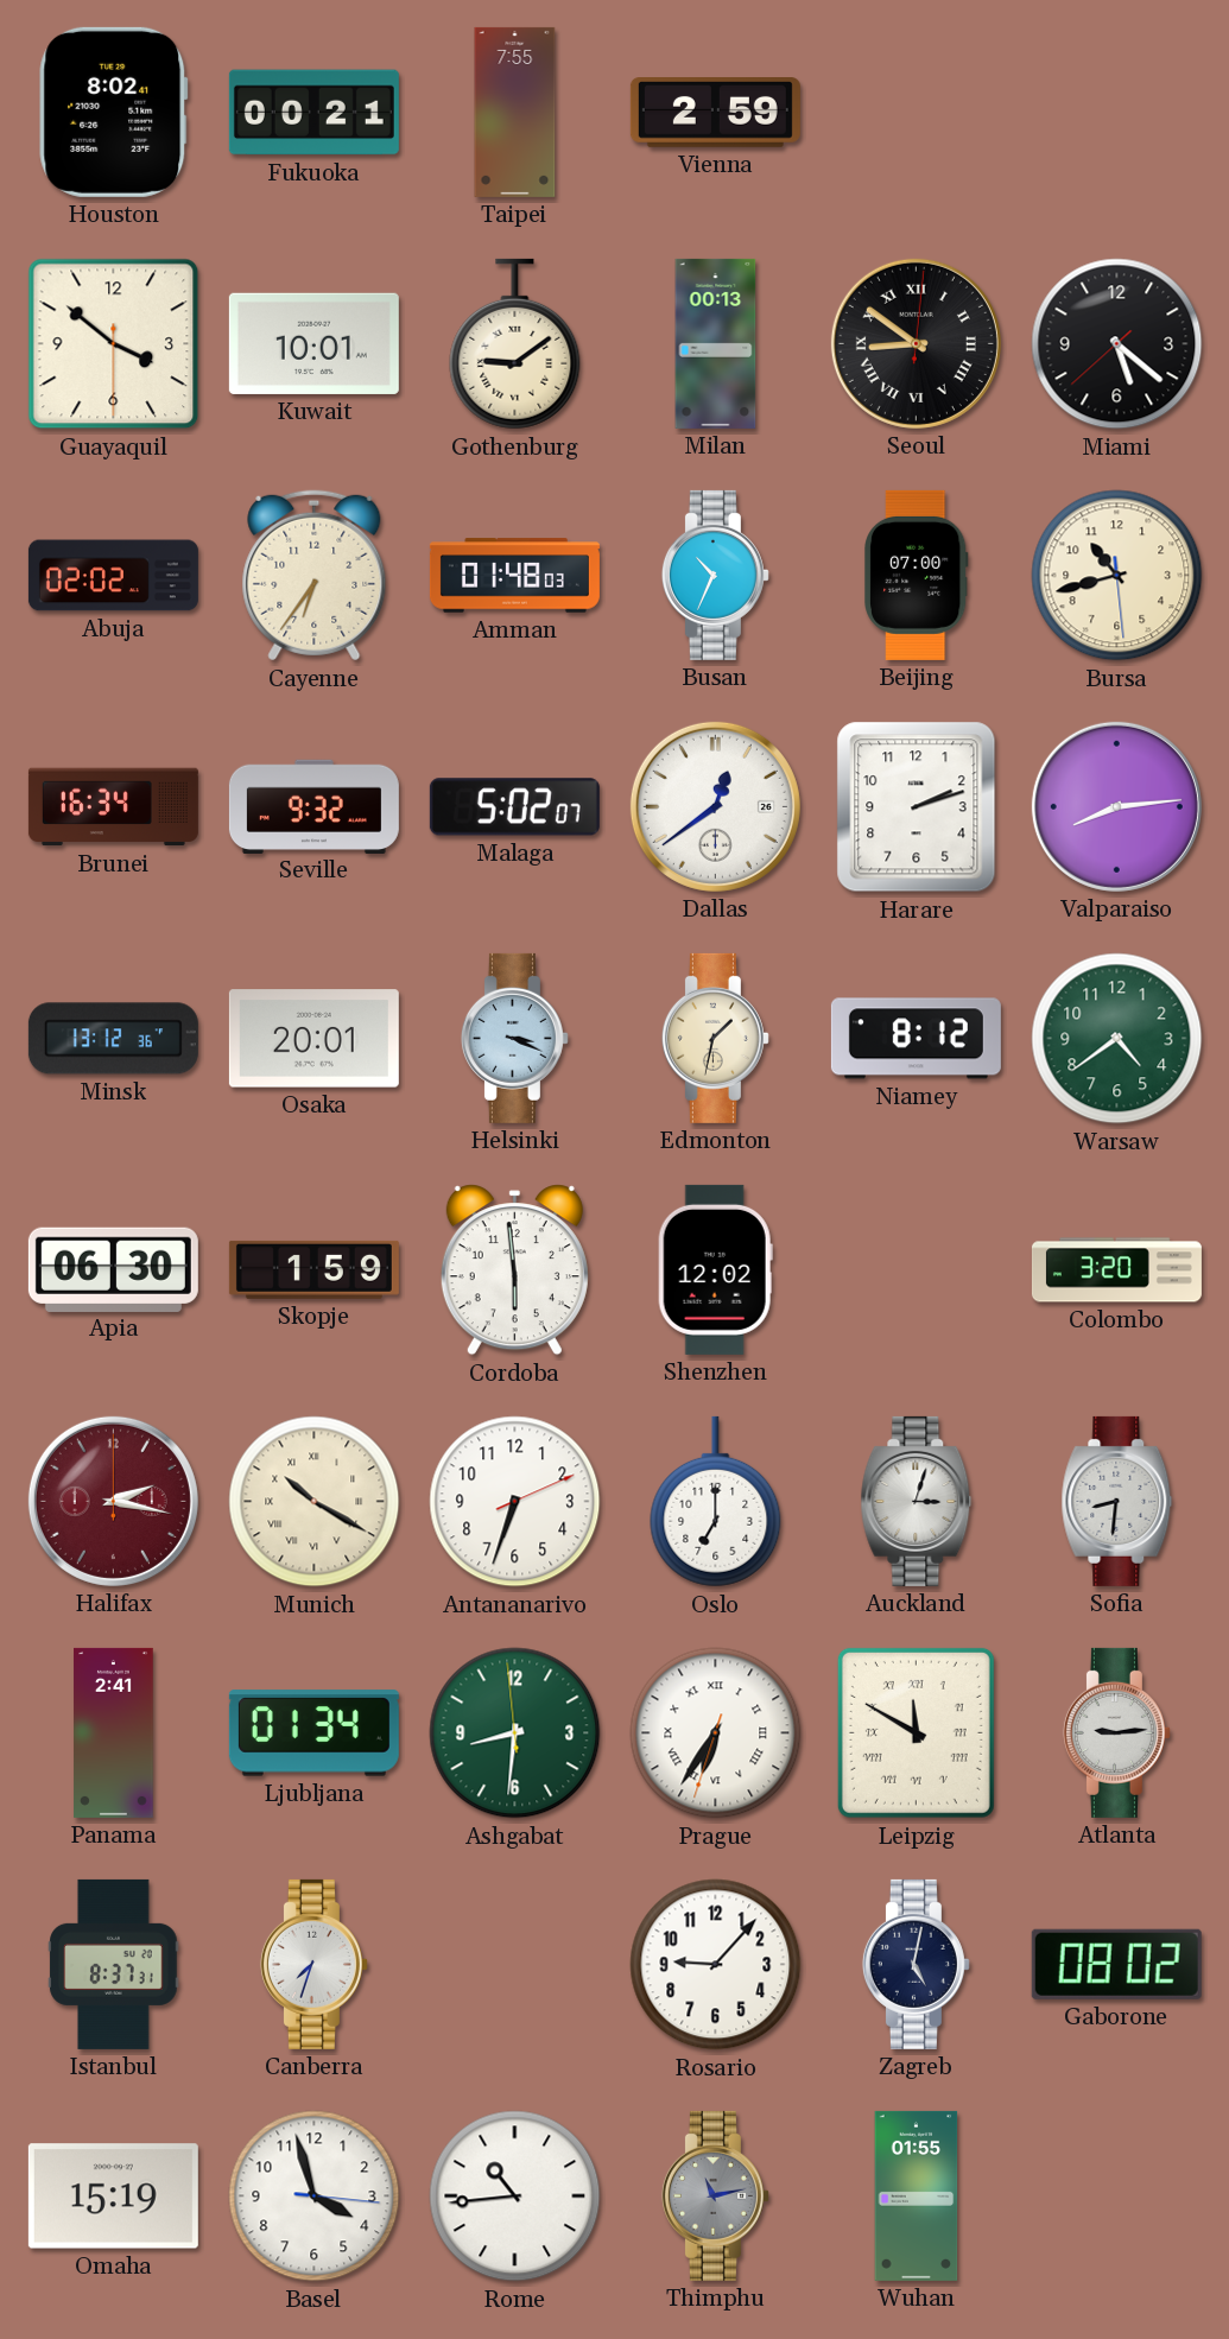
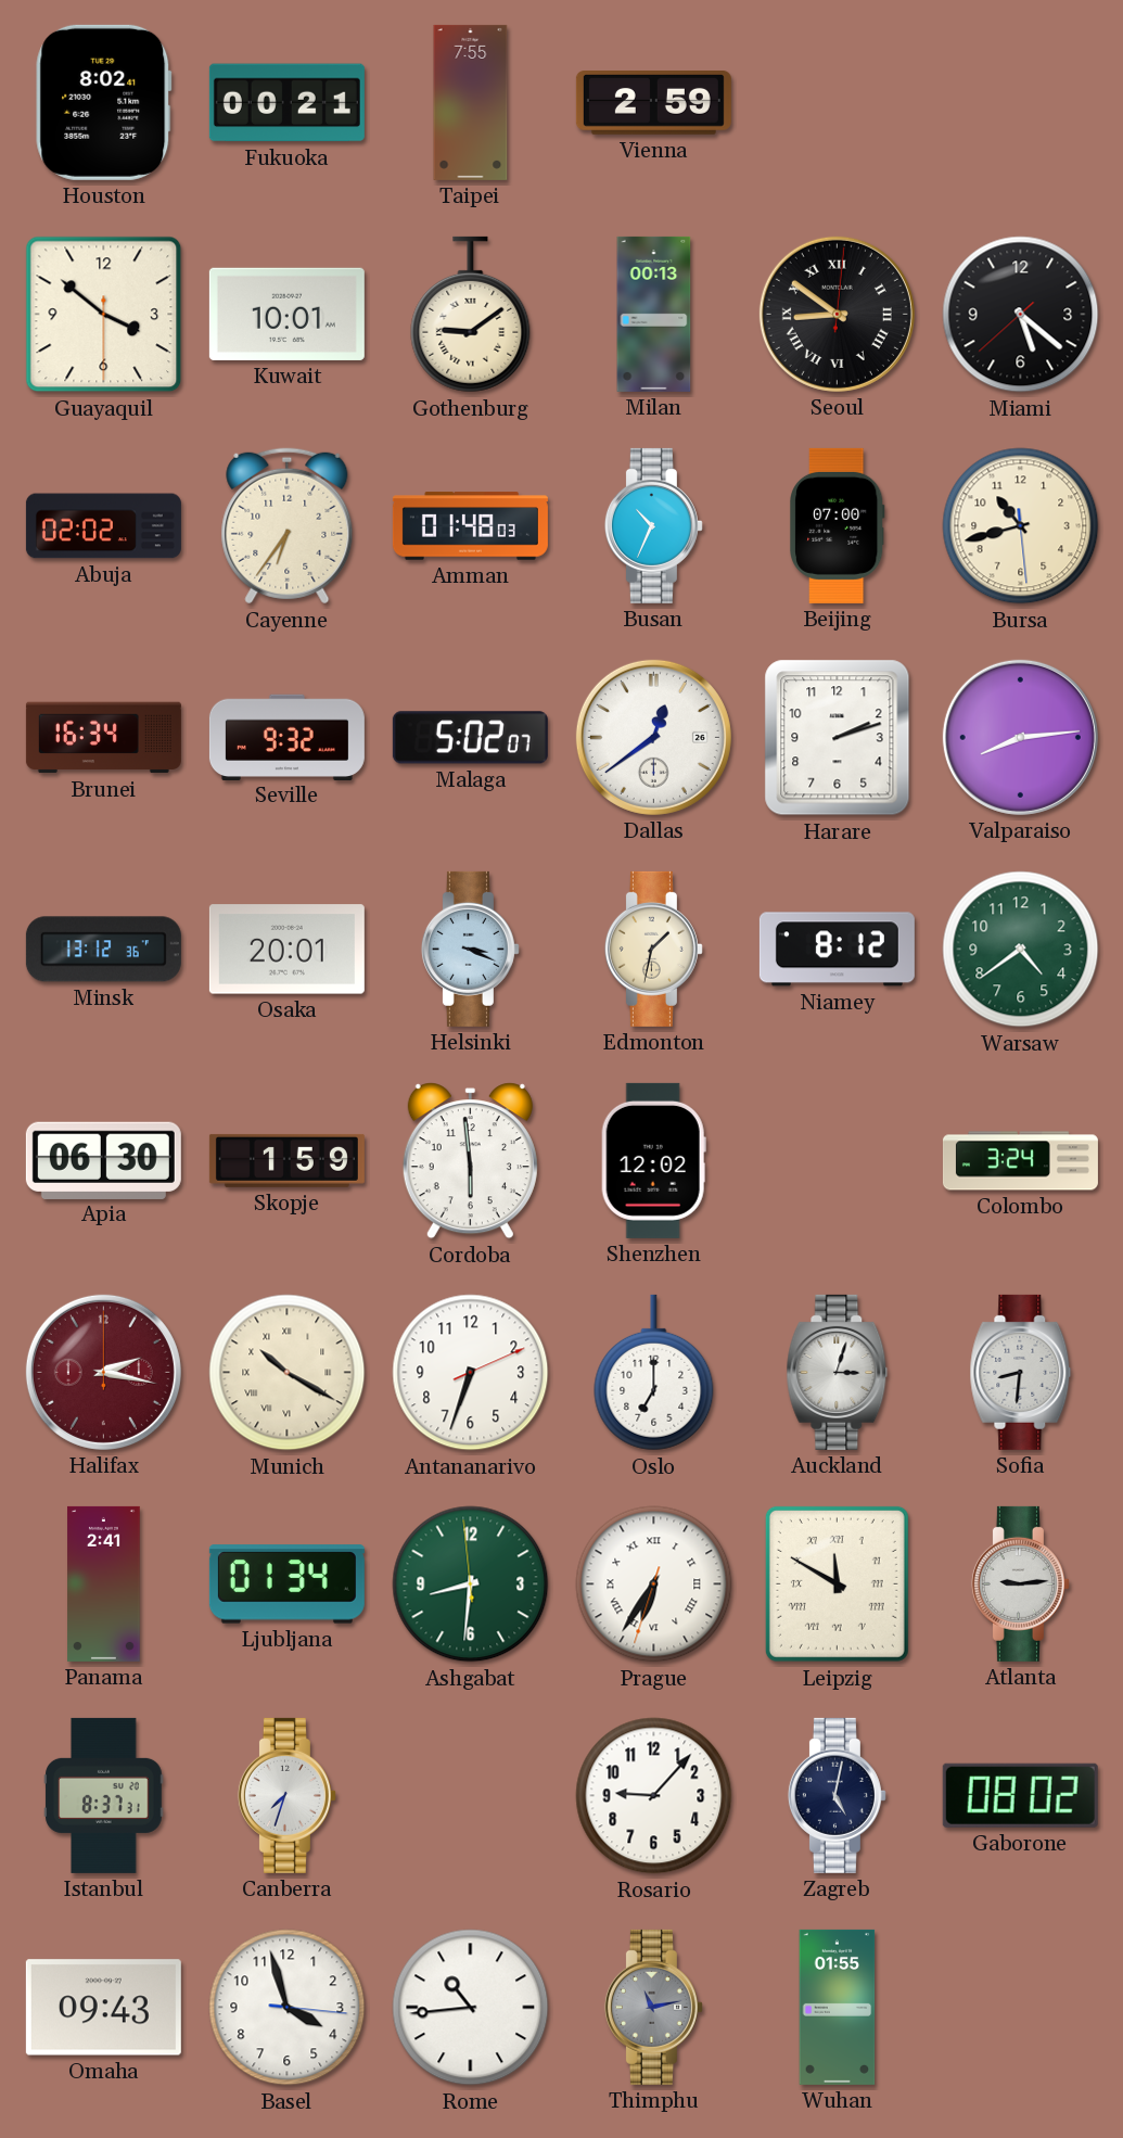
Colombo: 3:20 -> 3:24 (1020, 1161)
Omaha: 15:19 -> 09:43 (103, 2008)
